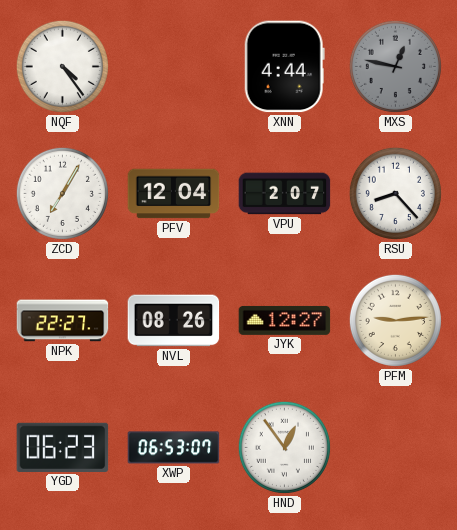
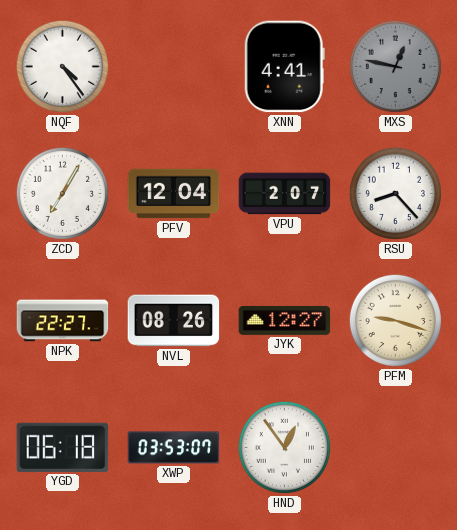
XNN: 4:44 -> 4:41 (284, 67)
PFM: 9:14 -> 9:18 (395, 320)
YGD: 06:23 -> 06:18 (63, 447)
XWP: 06:53 -> 03:53 (174, 448)
